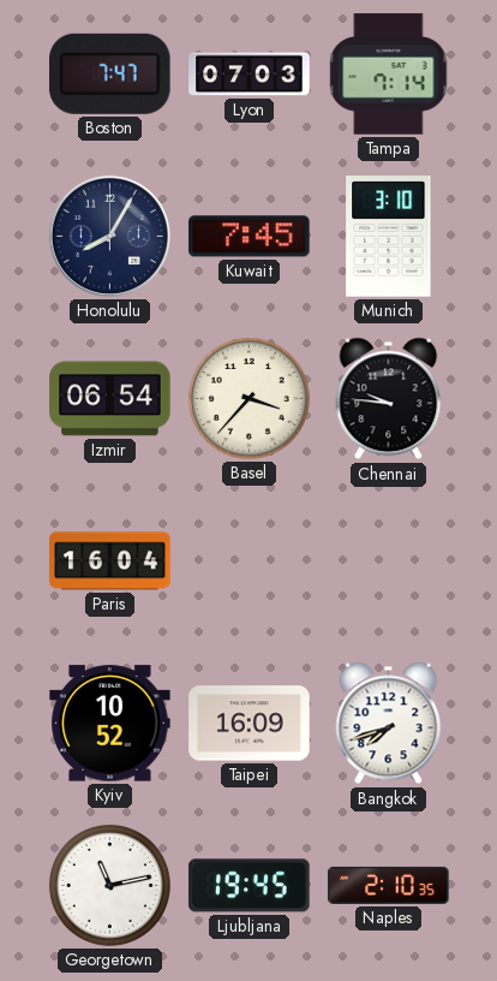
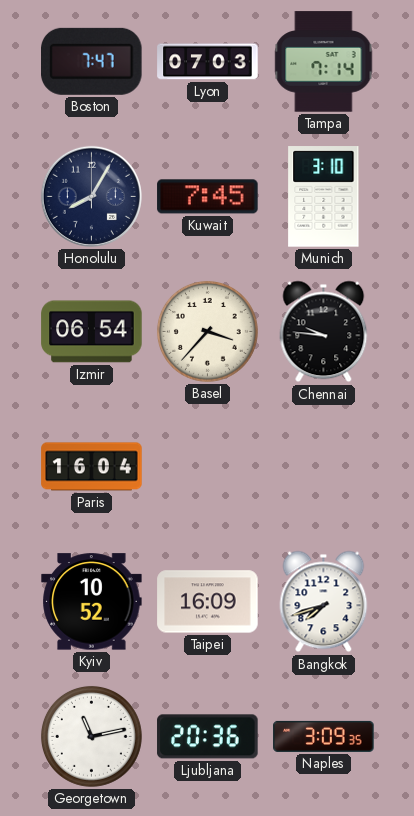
Ljubljana: 19:45 -> 20:36 (208, 737)
Naples: 2:10 -> 3:09 (324, 736)
